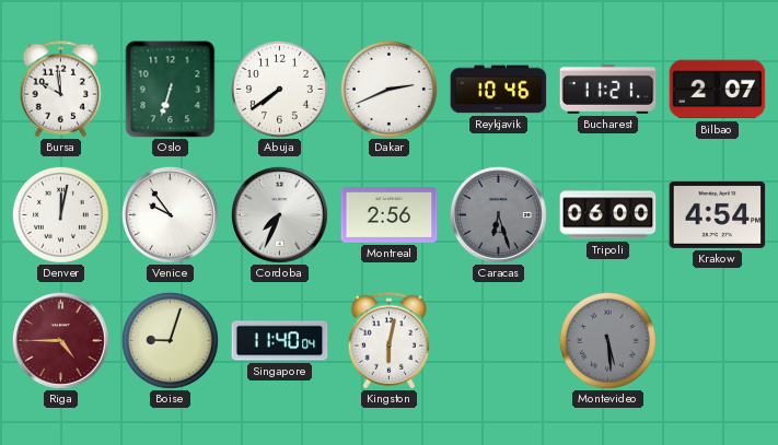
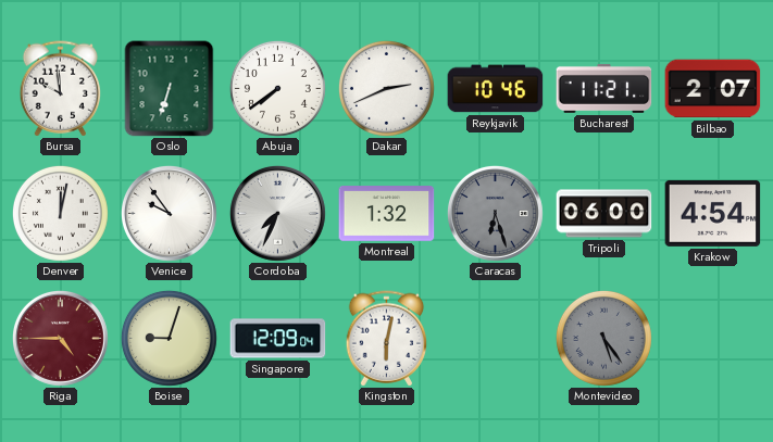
Montreal: 2:56 -> 1:32 (387, 214)
Singapore: 11:40 -> 12:09 (278, 339)
Montevideo: 5:29 -> 5:24 (603, 338)
